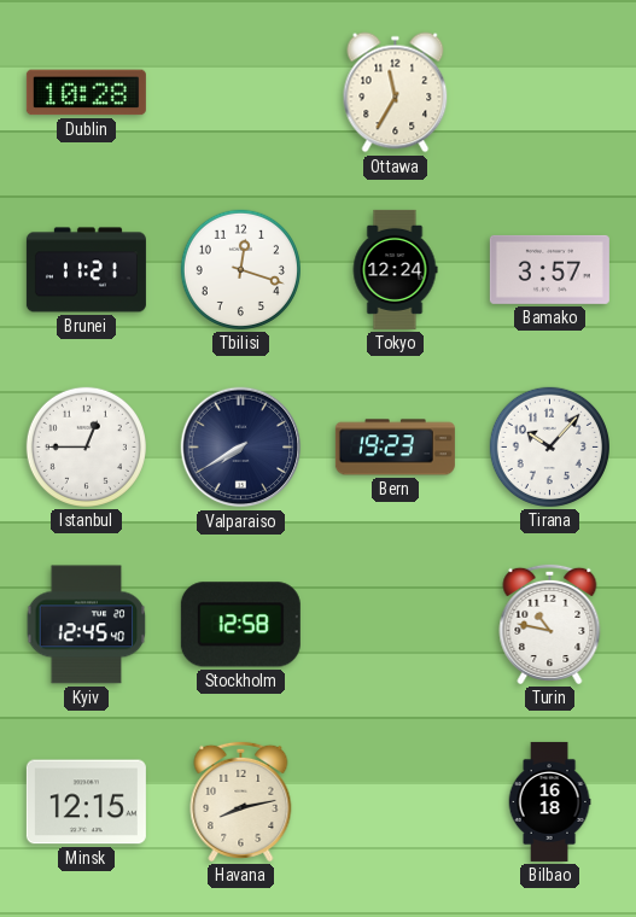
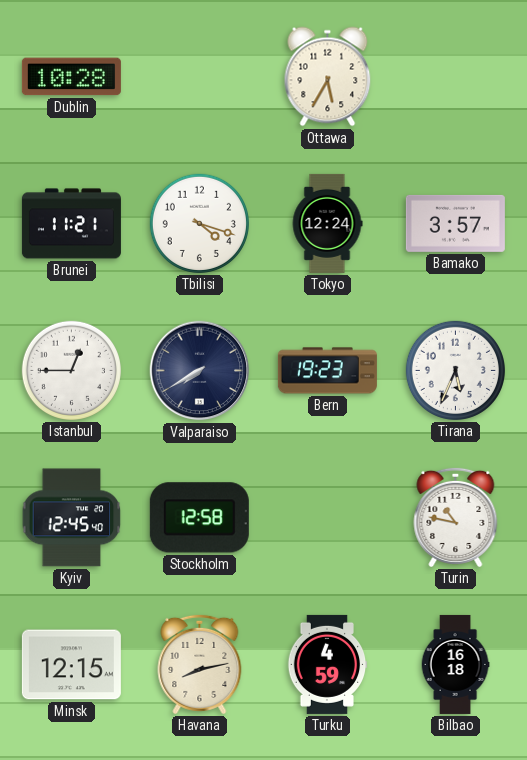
Ottawa: 11:35 -> 5:35 (328, 77)
Tbilisi: 12:18 -> 4:18 (199, 223)
Tirana: 10:07 -> 5:34 (455, 370)
Turku: none -> 4:59 (327, 664)
